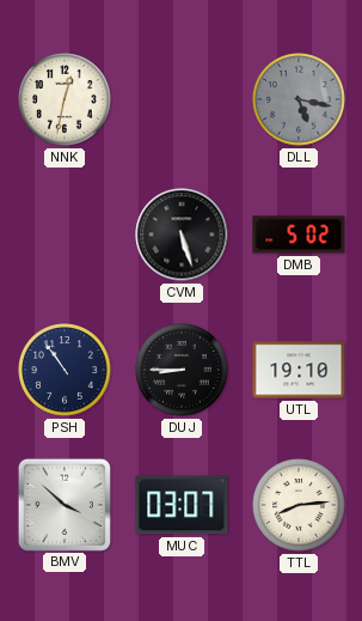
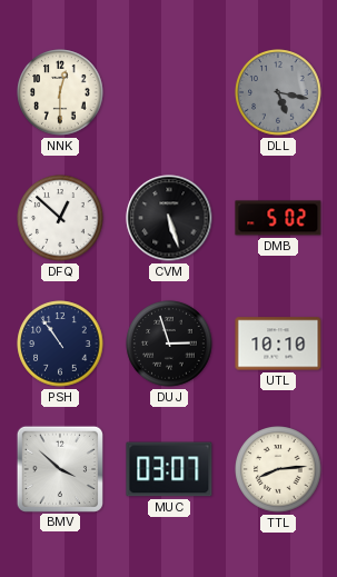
NNK: 12:32 -> 12:30 (60, 92)
DFQ: none -> 12:52 (60, 218)
DUJ: 8:45 -> 2:57 (169, 344)
UTL: 19:10 -> 10:10 (278, 344)
